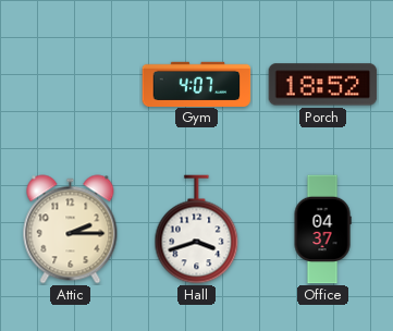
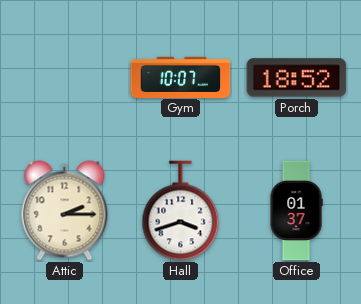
Gym: 4:07 -> 10:07 (181, 77)
Office: 04:37 -> 01:37 (296, 211)
